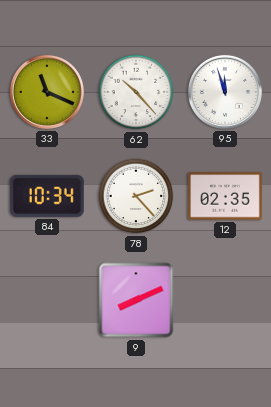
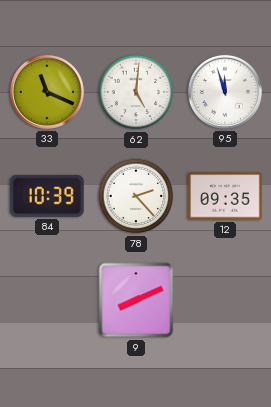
62: 10:23 -> 5:01 (136, 92)
84: 10:34 -> 10:39 (47, 196)
12: 02:35 -> 09:35 (226, 196)
